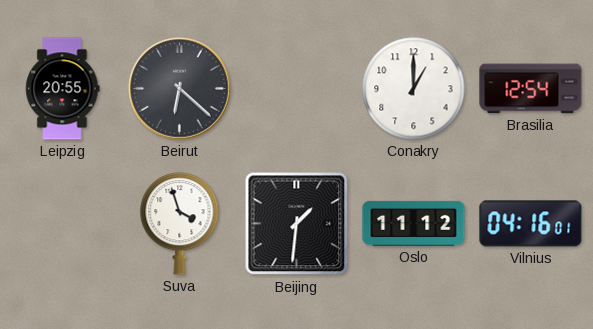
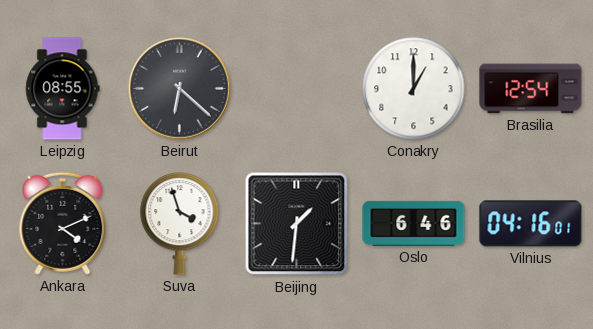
Leipzig: 20:55 -> 08:55 (63, 89)
Ankara: none -> 4:11 (63, 223)
Oslo: 11:12 -> 6:46 (414, 223)
